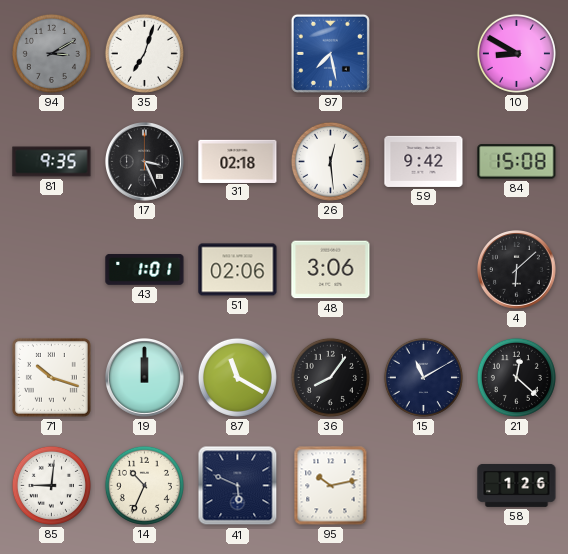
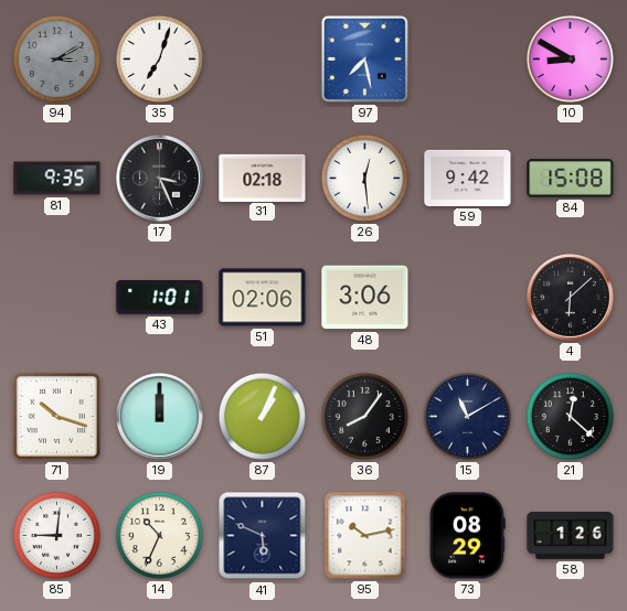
87: 11:20 -> 1:04 (262, 416)
73: none -> 08:29 (467, 536)
